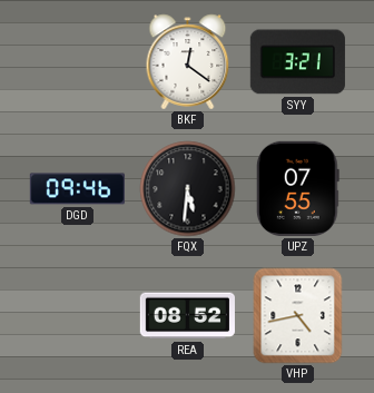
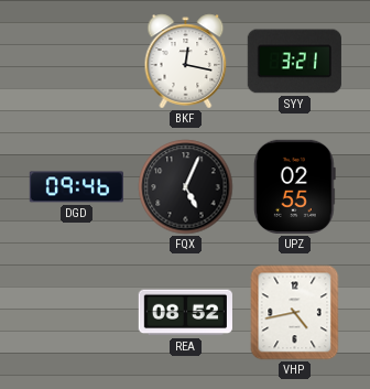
BKF: 12:21 -> 12:17 (186, 62)
FQX: 5:31 -> 5:04 (186, 187)
UPZ: 07:55 -> 02:55 (294, 186)
